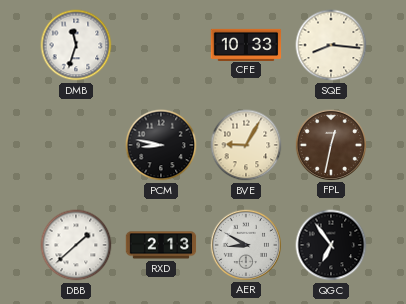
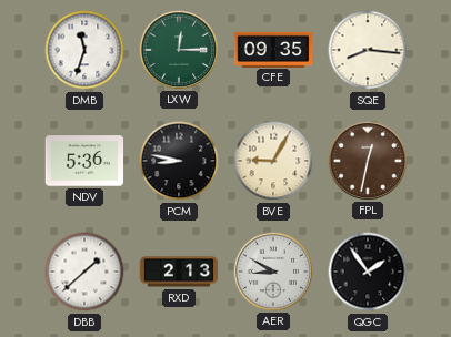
LXW: none -> 12:15 (178, 49)
CFE: 10:33 -> 09:35 (273, 49)
NDV: none -> 5:36 (84, 161)
QGC: 6:54 -> 1:54 (368, 272)
